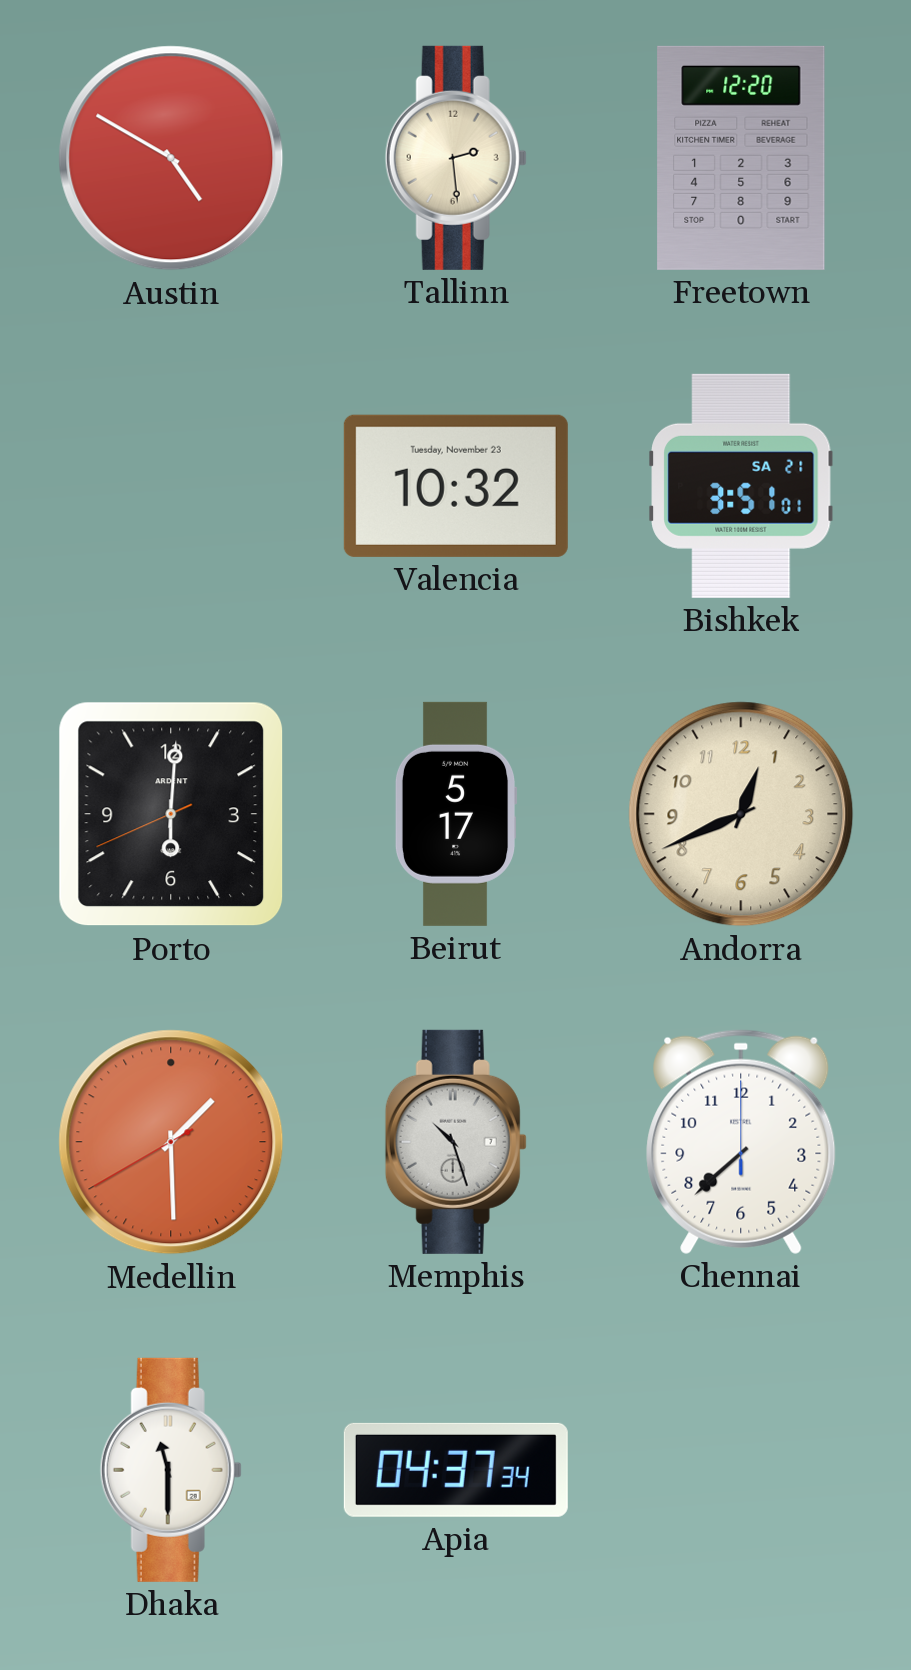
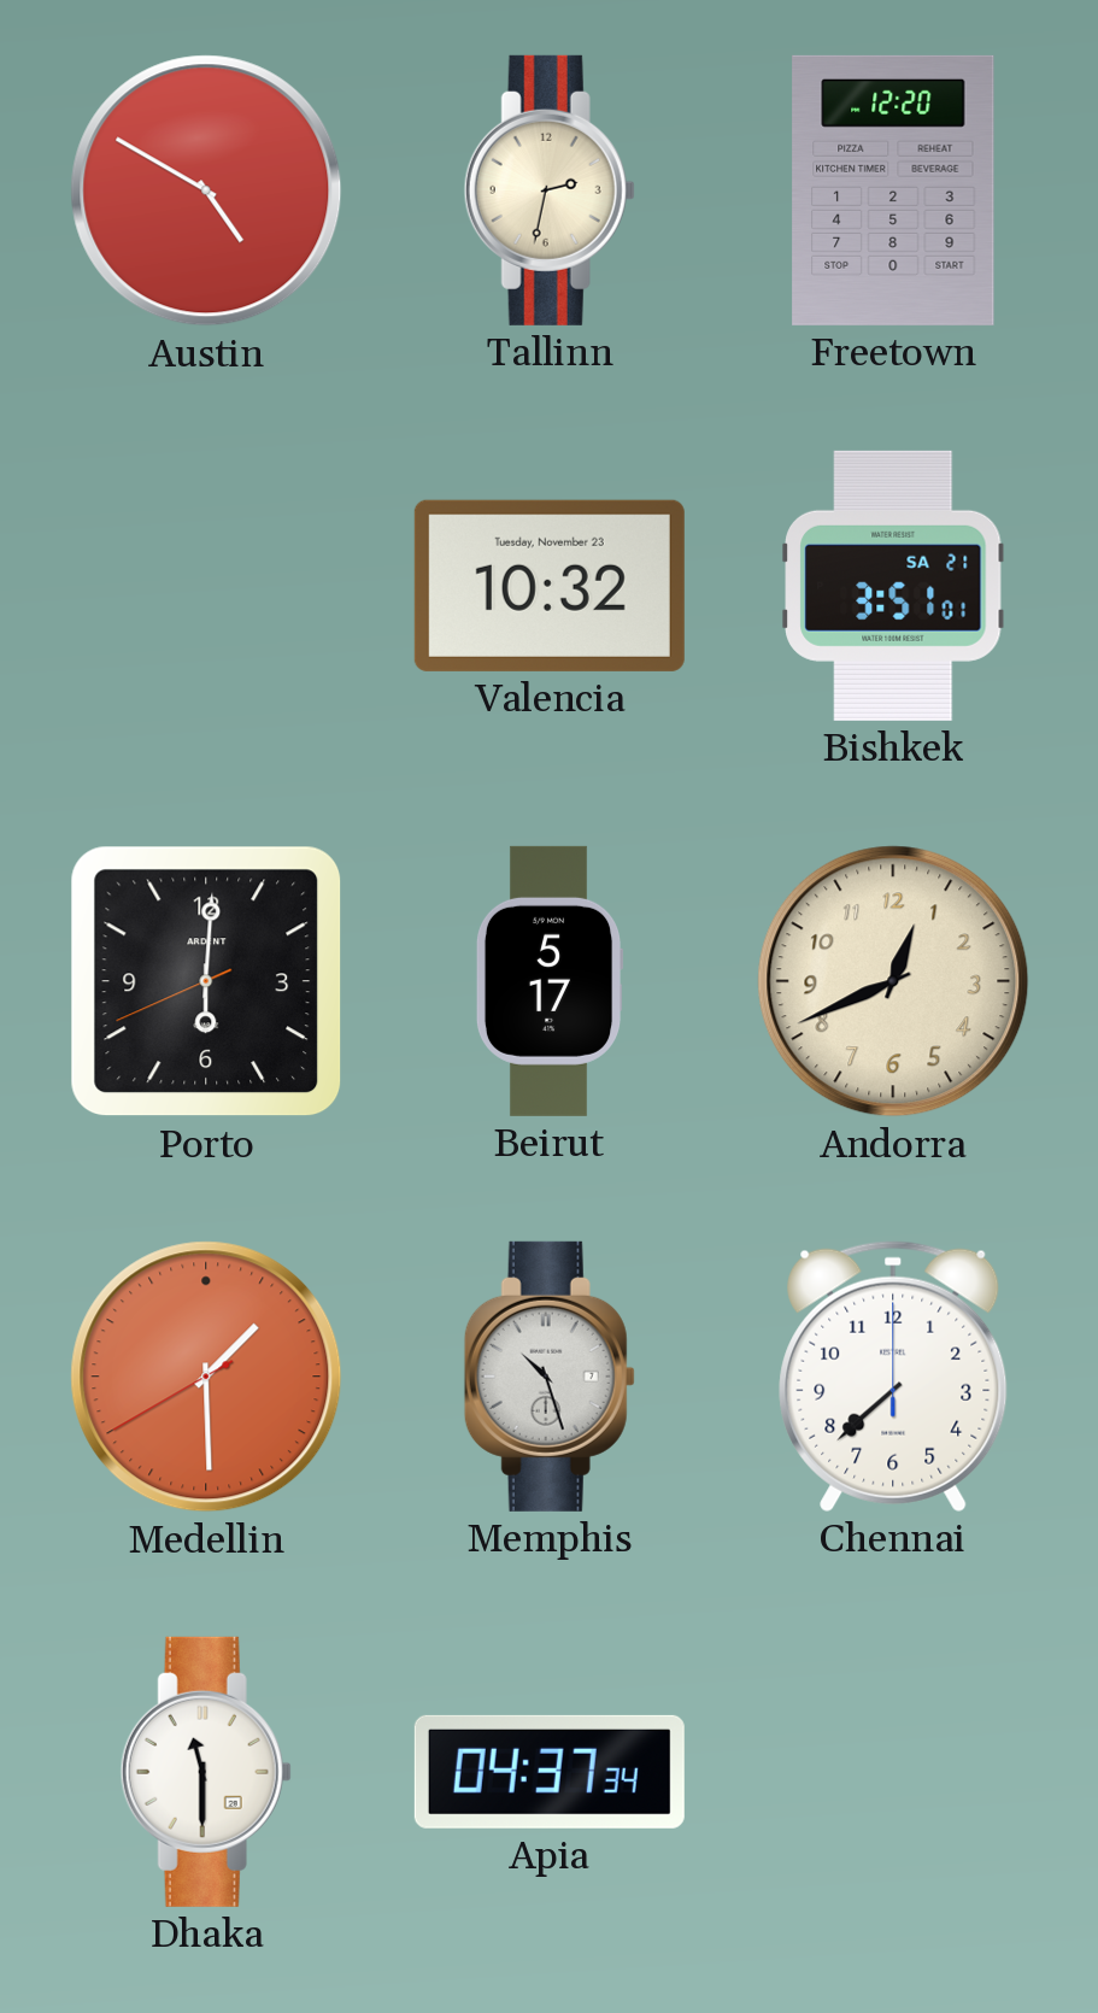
Tallinn: 2:29 -> 2:32 (550, 190)
